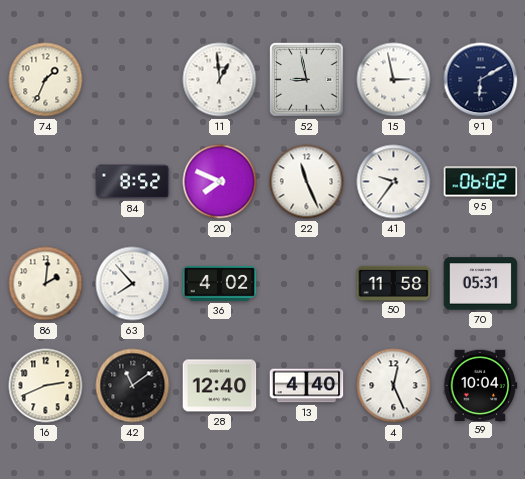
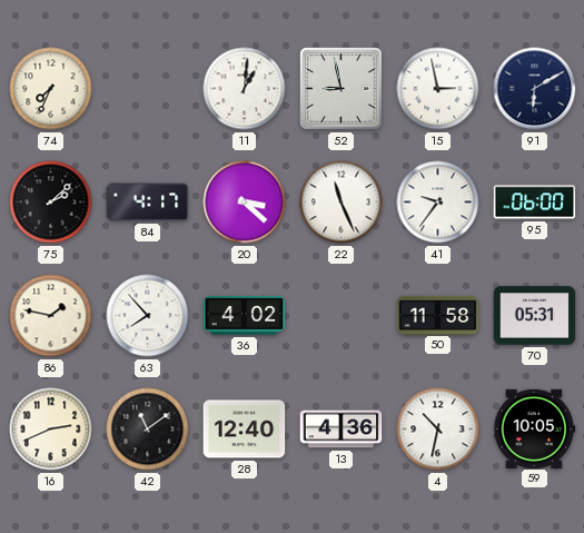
74: 1:34 -> 7:34 (51, 89)
11: 12:59 -> 1:01 (245, 89)
75: none -> 2:08 (51, 203)
84: 8:52 -> 4:17 (148, 203)
20: 7:49 -> 3:22 (245, 203)
95: 06:02 -> 06:00 (535, 203)
86: 2:01 -> 1:47 (51, 316)
13: 4:40 -> 4:36 (342, 430)
4: 12:26 -> 10:32 (438, 430)
59: 10:04 -> 10:05 (535, 428)
